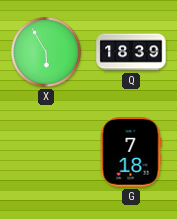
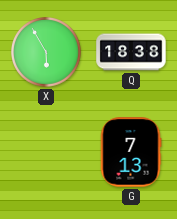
Q: 18:39 -> 18:38 (131, 52)
G: 7:18 -> 7:13 (131, 152)
